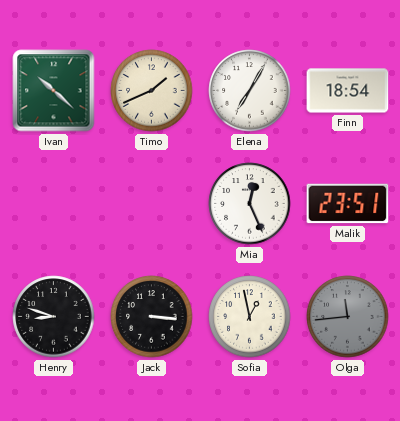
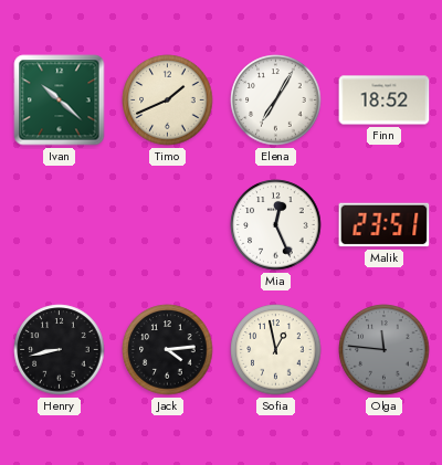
Finn: 18:54 -> 18:52 (385, 101)
Henry: 8:48 -> 8:43 (60, 350)
Jack: 3:16 -> 4:14 (168, 350)
Olga: 11:44 -> 11:46 (385, 350)
